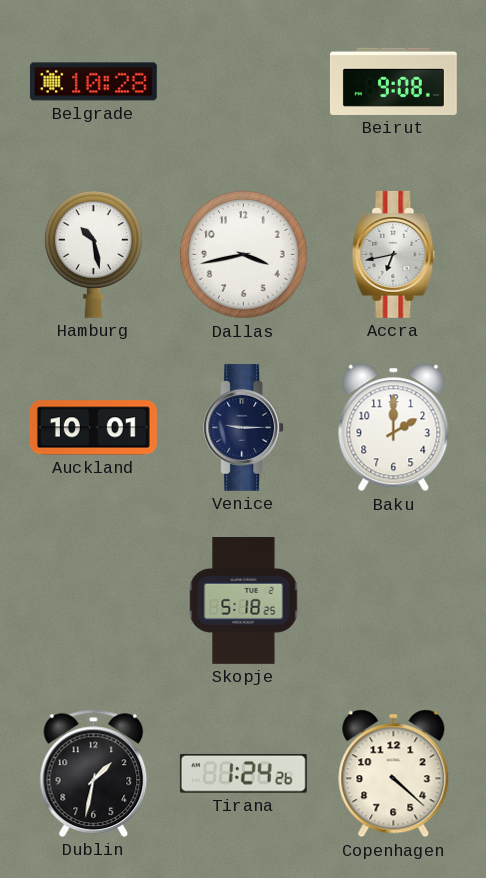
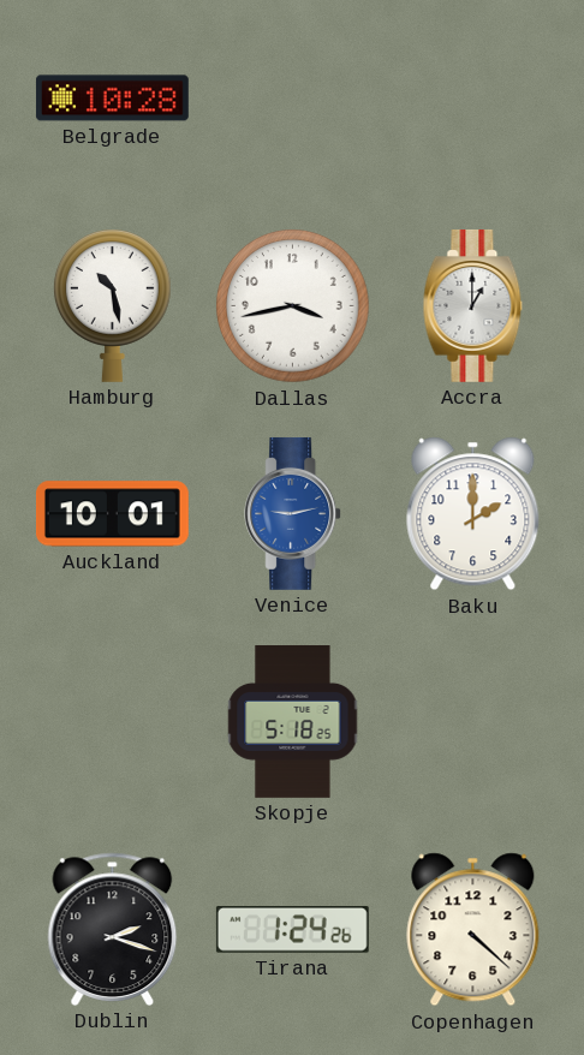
Beirut: 9:08 -> none (393, 81)
Accra: 6:43 -> 1:00 (473, 305)
Venice: 9:15 -> 9:13 (293, 513)
Venice dial: navy -> blue (293, 513)
Dublin: 1:32 -> 2:18 (113, 929)
